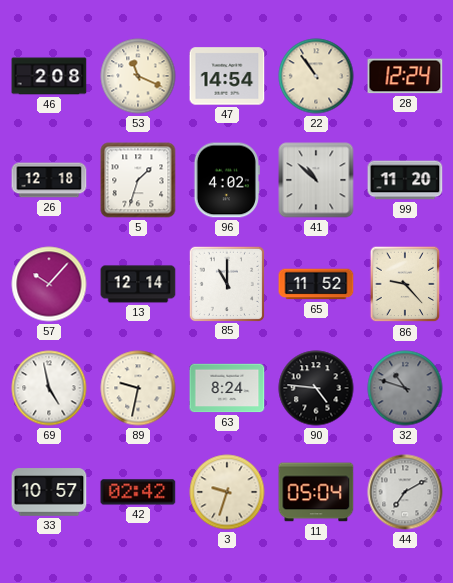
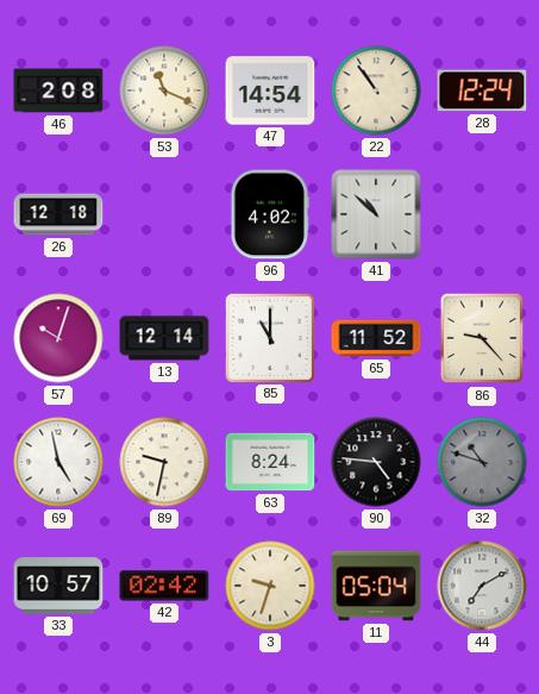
5: 1:33 -> none (138, 180)
99: 11:20 -> none (405, 180)
57: 10:07 -> 10:03 (58, 338)
